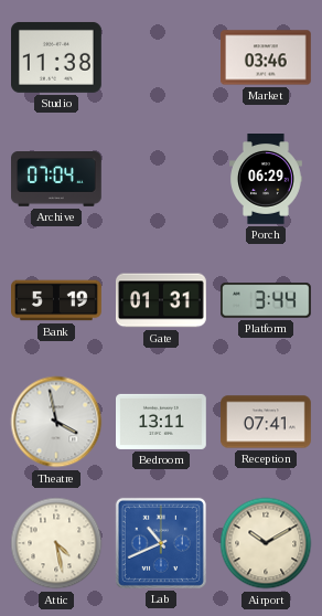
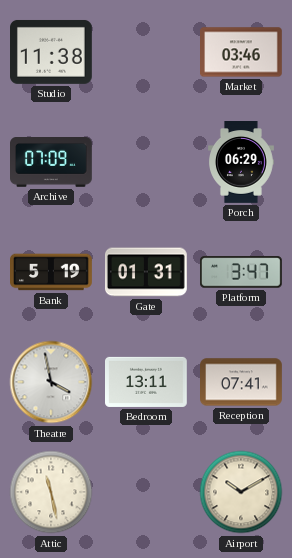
Archive: 07:04 -> 07:09 (52, 163)
Platform: 3:44 -> 3:47 (242, 272)
Attic: 4:28 -> 11:28 (51, 492)
Lab: 10:41 -> none (161, 543)
